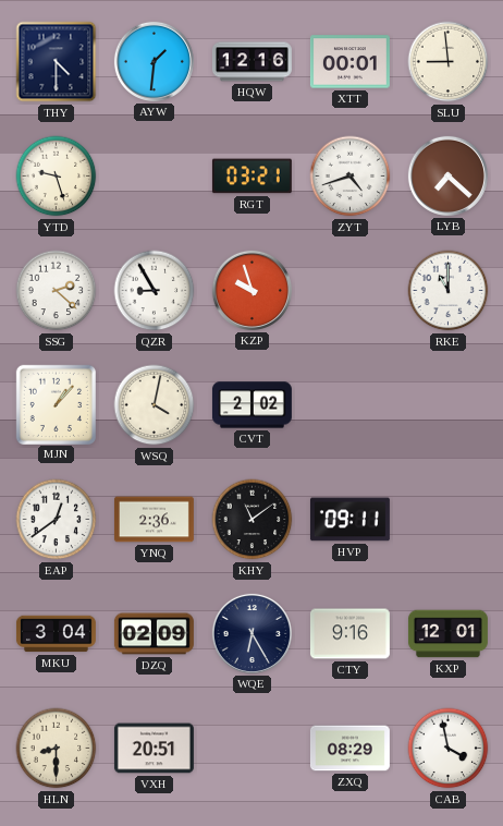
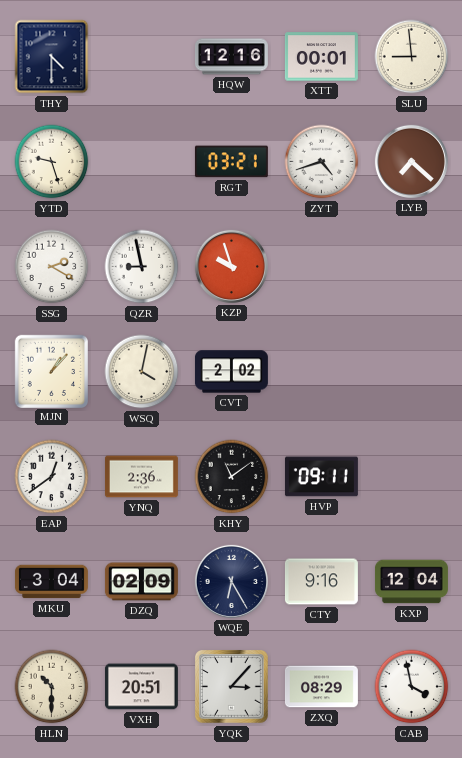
AYW: 1:31 -> none (154, 61)
SSG: 2:22 -> 2:20 (52, 267)
QZR: 8:55 -> 8:58 (142, 267)
RKE: 11:00 -> none (449, 291)
KXP: 12:01 -> 12:04 (411, 582)
HLN: 8:30 -> 10:30 (52, 687)
YQK: none -> 3:07 (232, 687)
